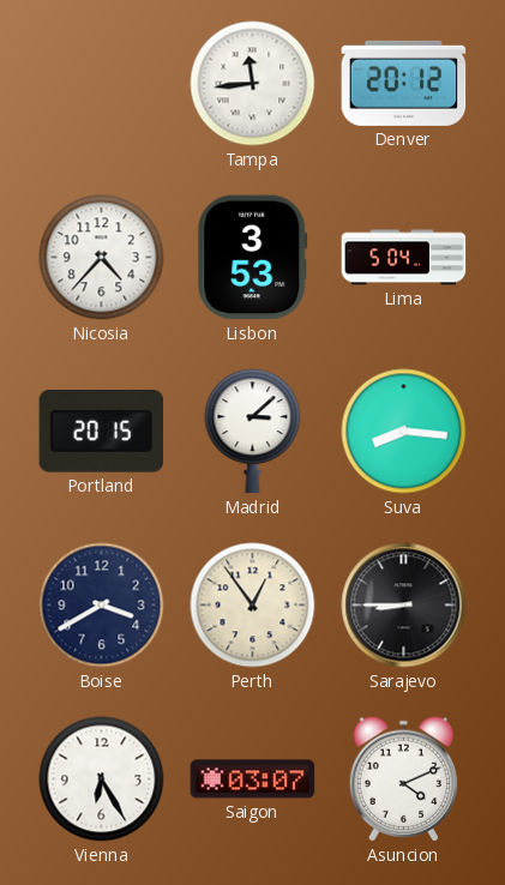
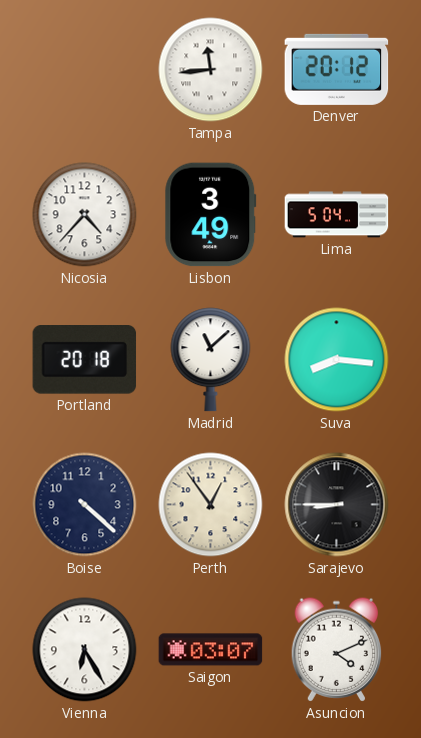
Lisbon: 3:53 -> 3:49 (211, 215)
Portland: 20:15 -> 20:18 (85, 360)
Madrid: 3:08 -> 11:08 (211, 360)
Boise: 3:40 -> 4:22 (85, 505)
